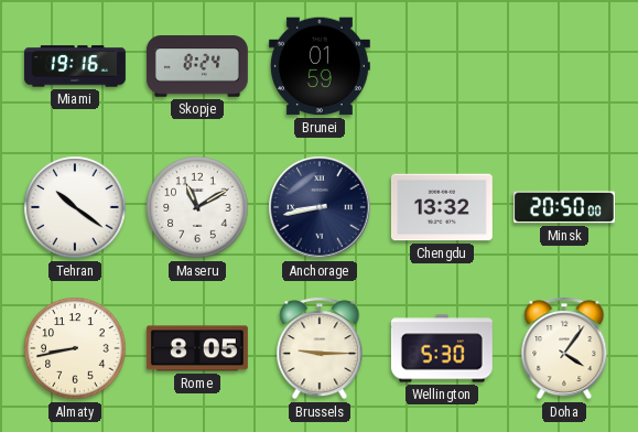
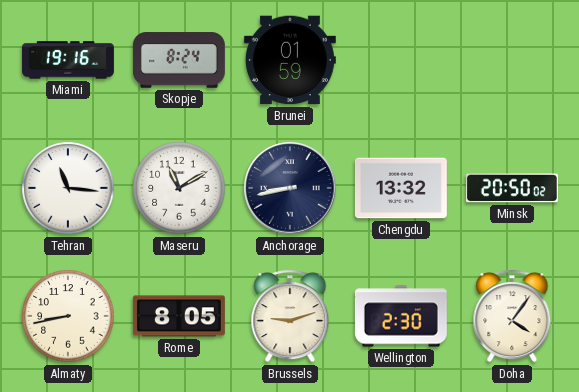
Tehran: 10:21 -> 11:16 (68, 188)
Minsk: 20:50:00 -> 20:50:02 (512, 188)
Brussels: 9:15 -> 9:12 (290, 316)
Wellington: 5:30 -> 2:30 (401, 316)
